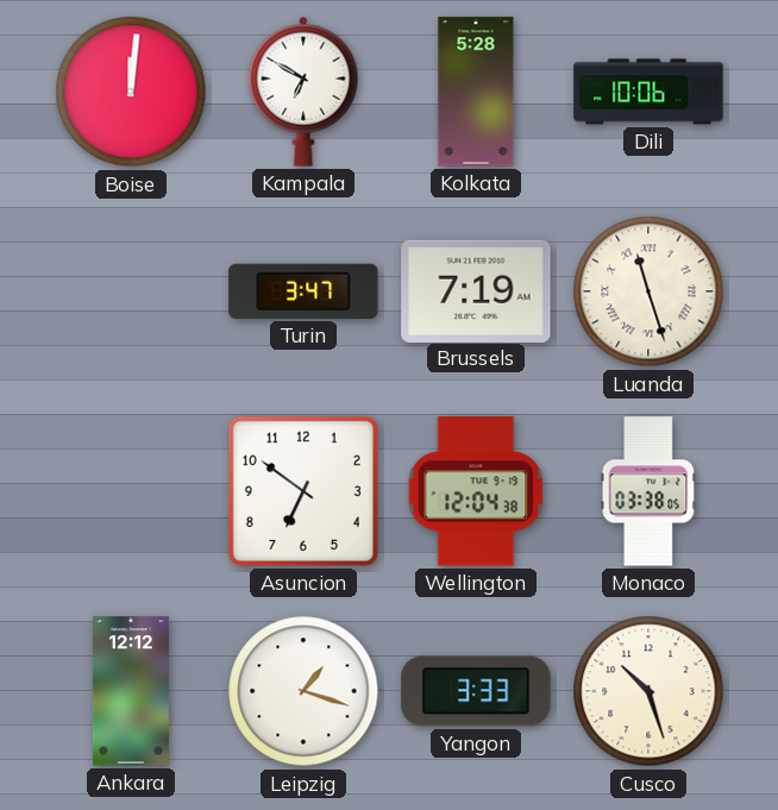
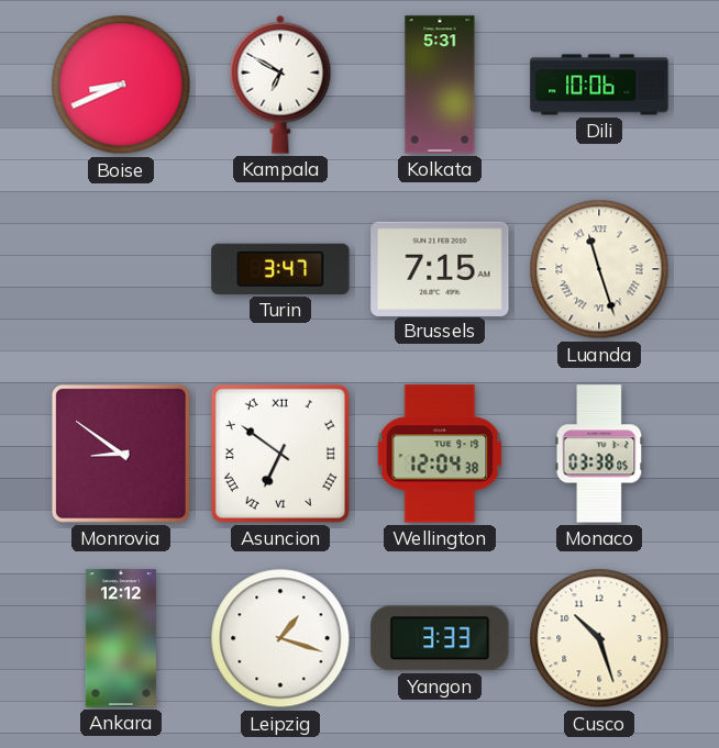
Boise: 12:01 -> 8:41 (121, 85)
Kolkata: 5:28 -> 5:31 (440, 85)
Brussels: 7:19 -> 7:15 (440, 268)
Monrovia: none -> 8:51 (121, 454)
Asuncion numerals: Arabic -> Roman (280, 454)
